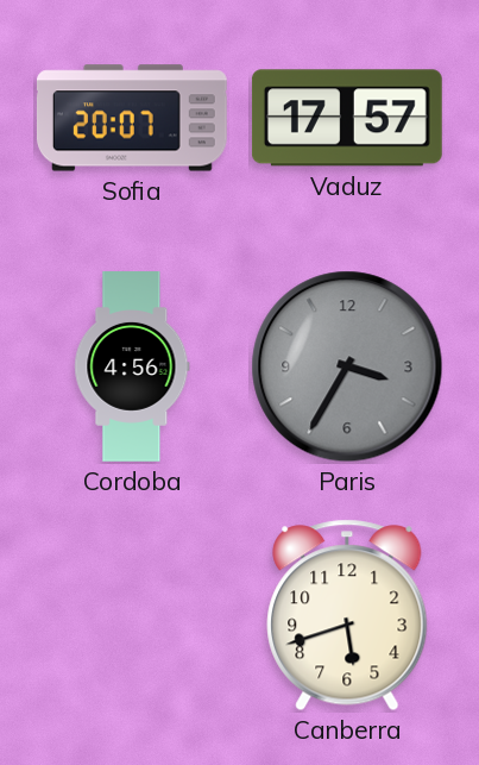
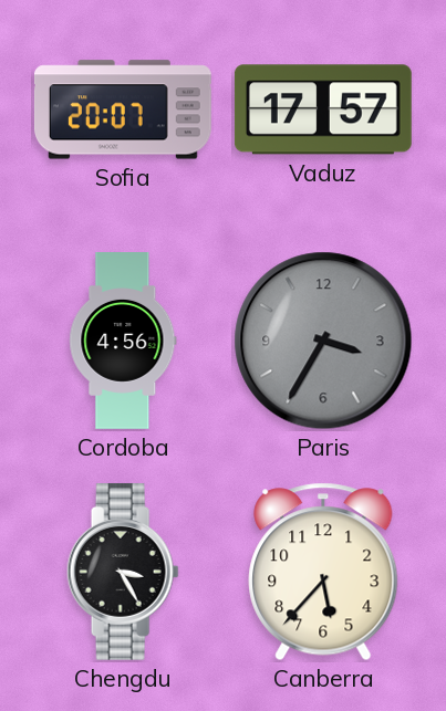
Chengdu: none -> 3:25 (123, 572)
Canberra: 5:42 -> 5:37 (323, 572)
